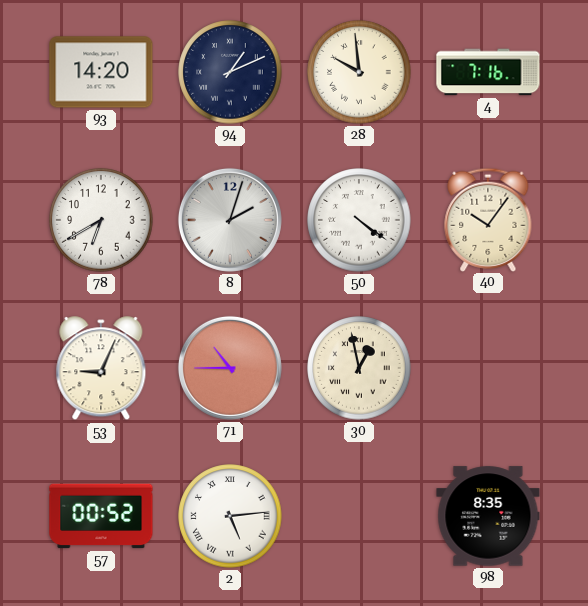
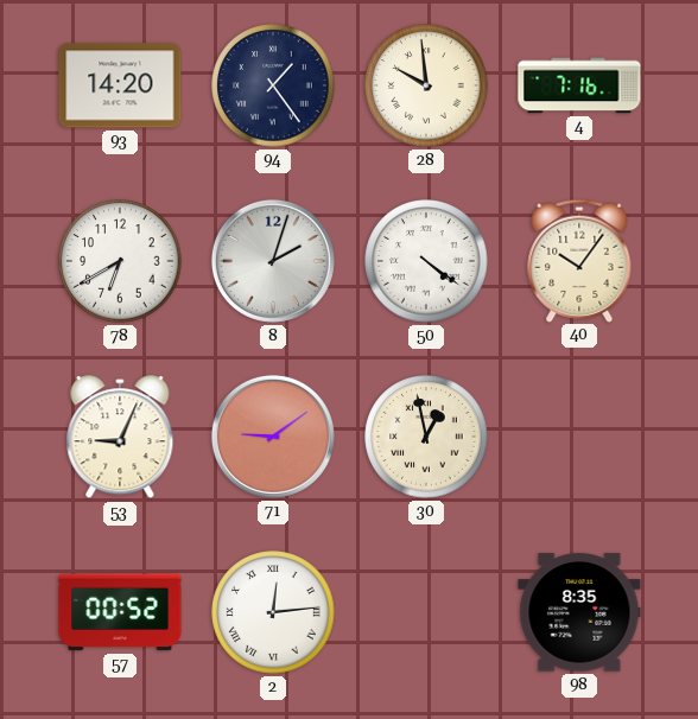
94: 1:11 -> 1:24 (273, 85)
71: 10:45 -> 9:09 (273, 437)
2: 5:14 -> 12:14 (273, 612)
